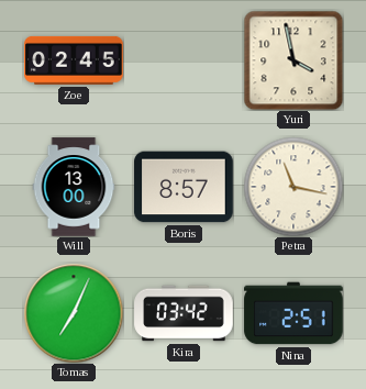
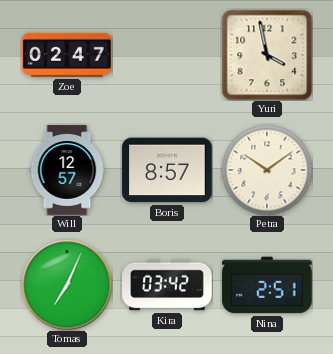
Zoe: 02:45 -> 02:47 (67, 55)
Will: 13:00 -> 12:57 (67, 170)
Petra: 11:17 -> 10:09 (267, 170)
